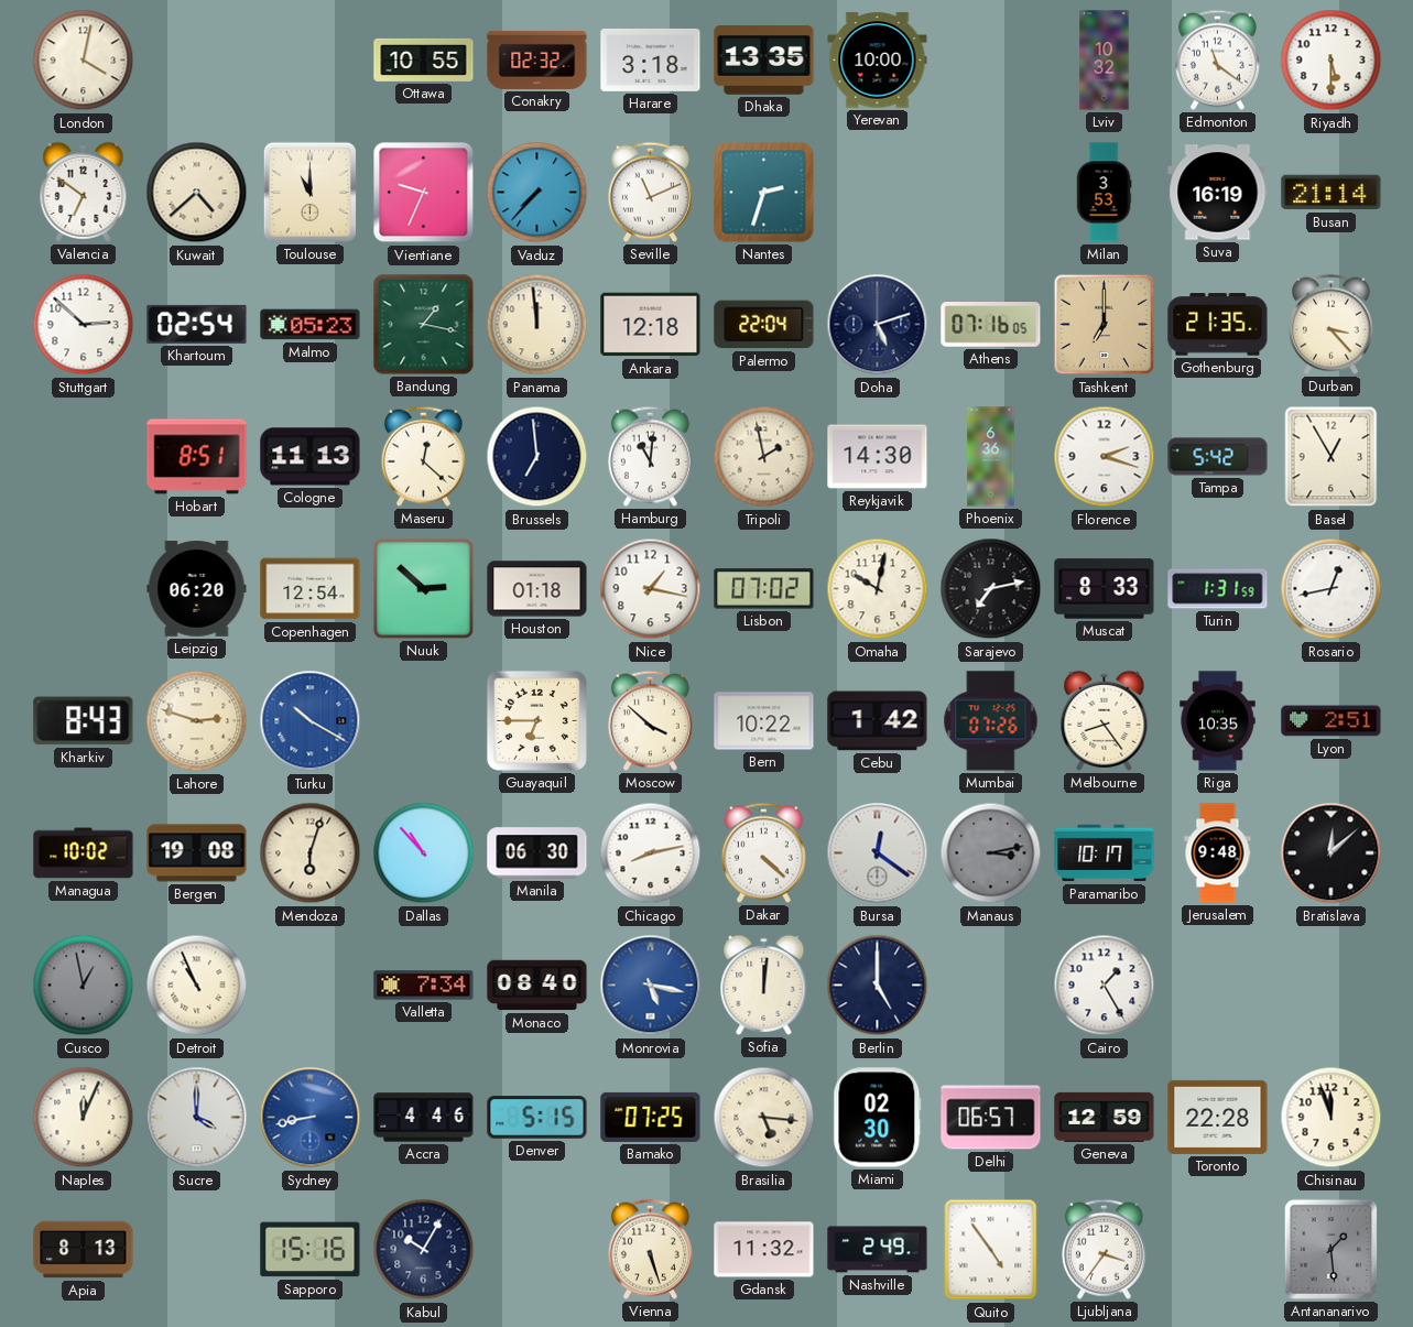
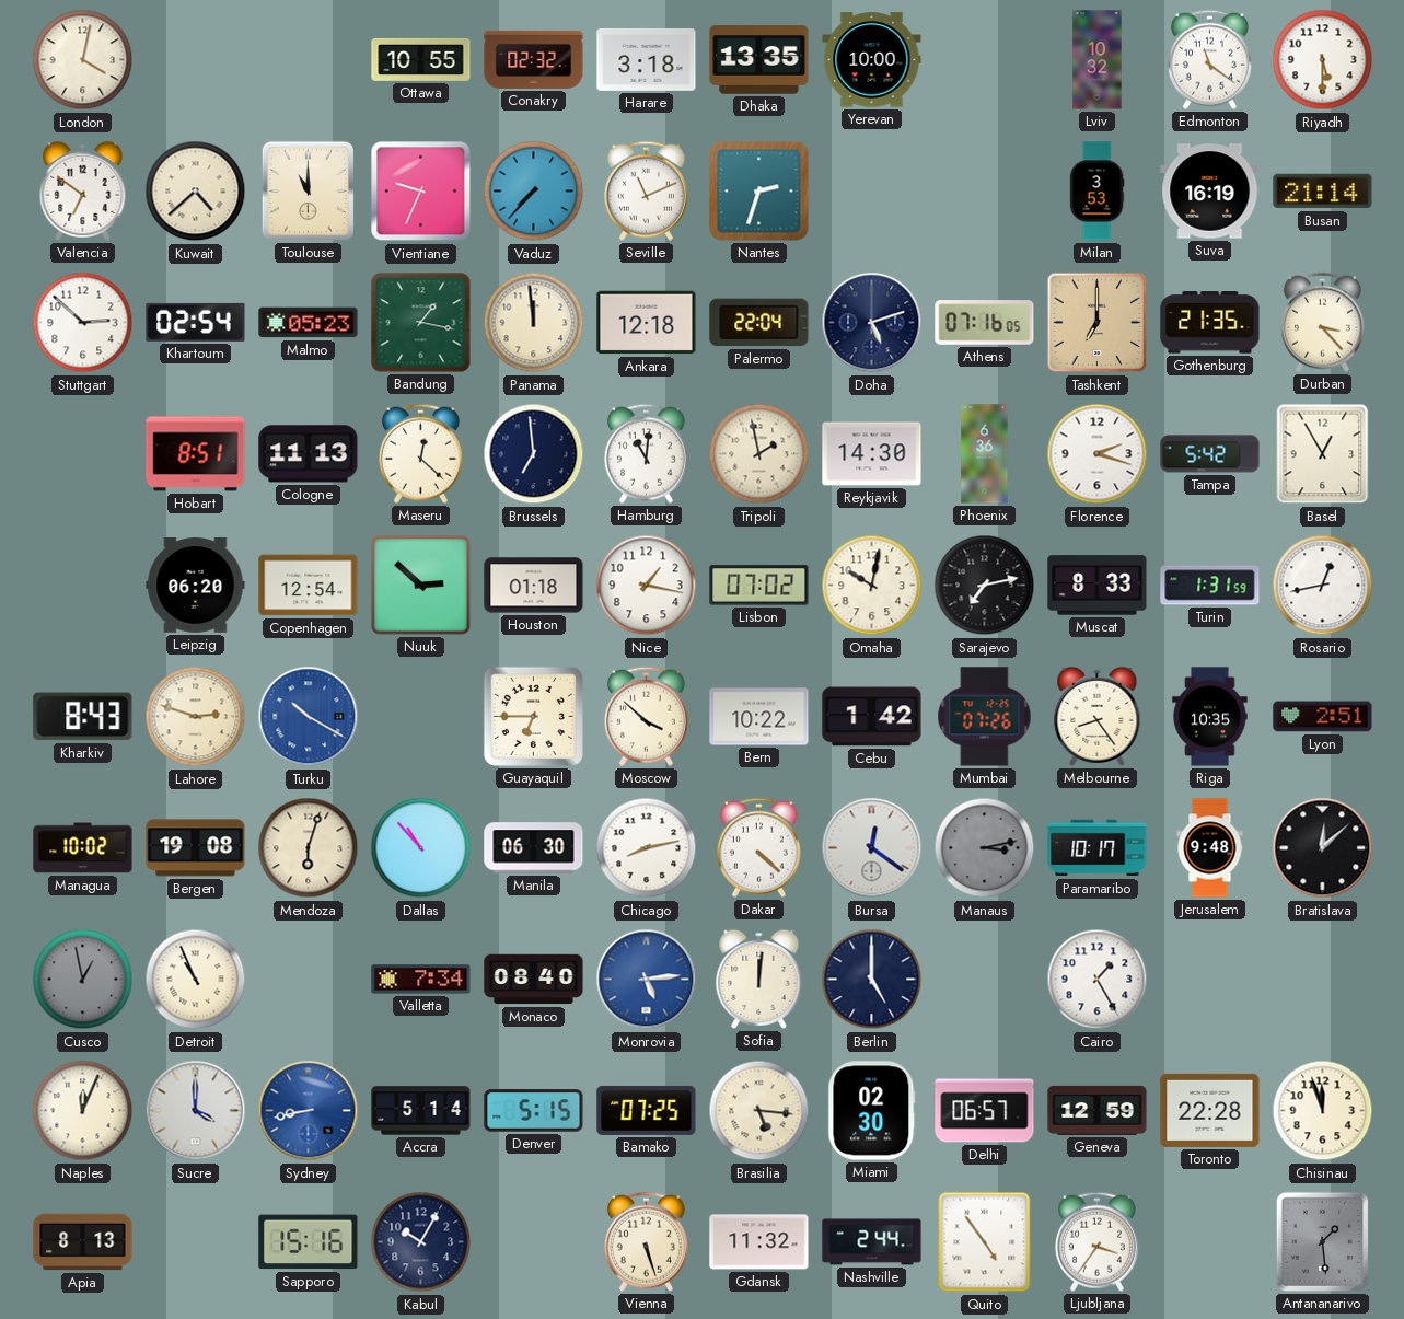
Monrovia: 5:17 -> 5:14 (647, 980)
Accra: 4:46 -> 5:14 (421, 1111)
Nashville: 2:49 -> 2:44 (872, 1242)
